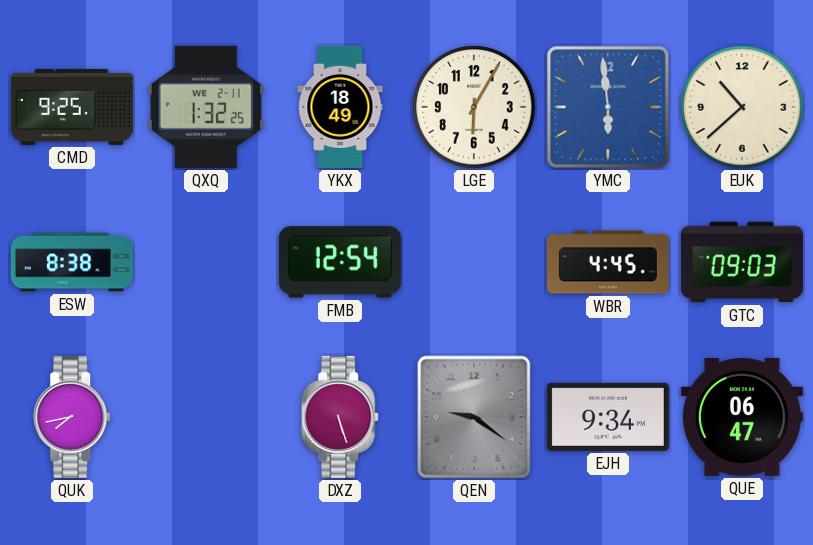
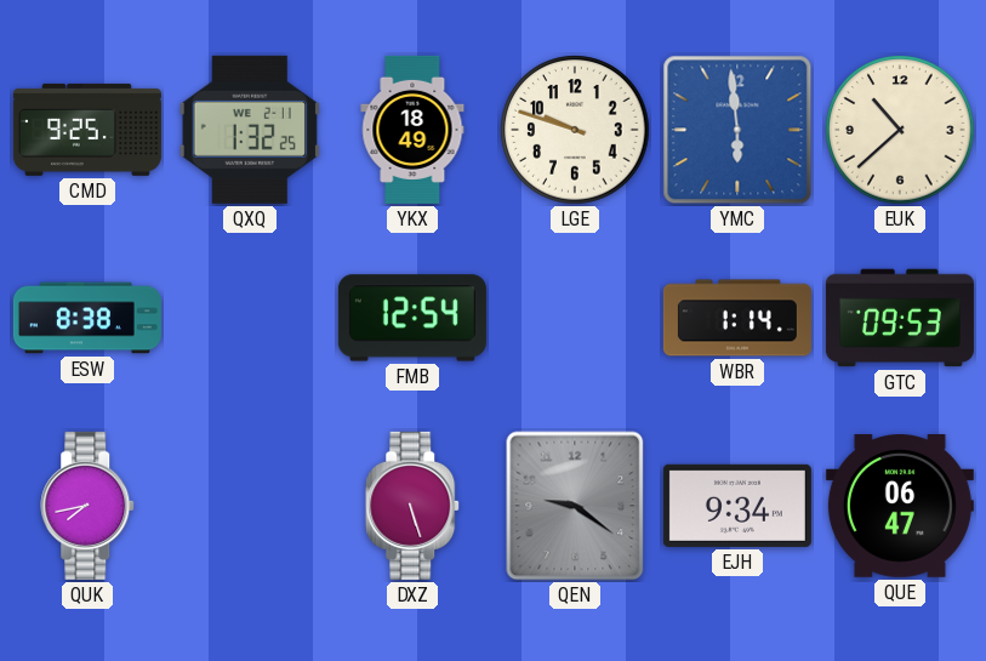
LGE: 6:05 -> 9:48 (575, 130)
WBR: 4:45 -> 1:14 (737, 318)
GTC: 09:03 -> 09:53 (900, 318)
